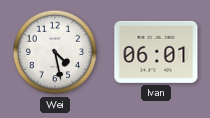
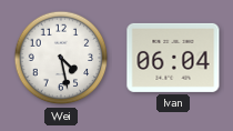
Ivan: 06:01 -> 06:04 (173, 58)
